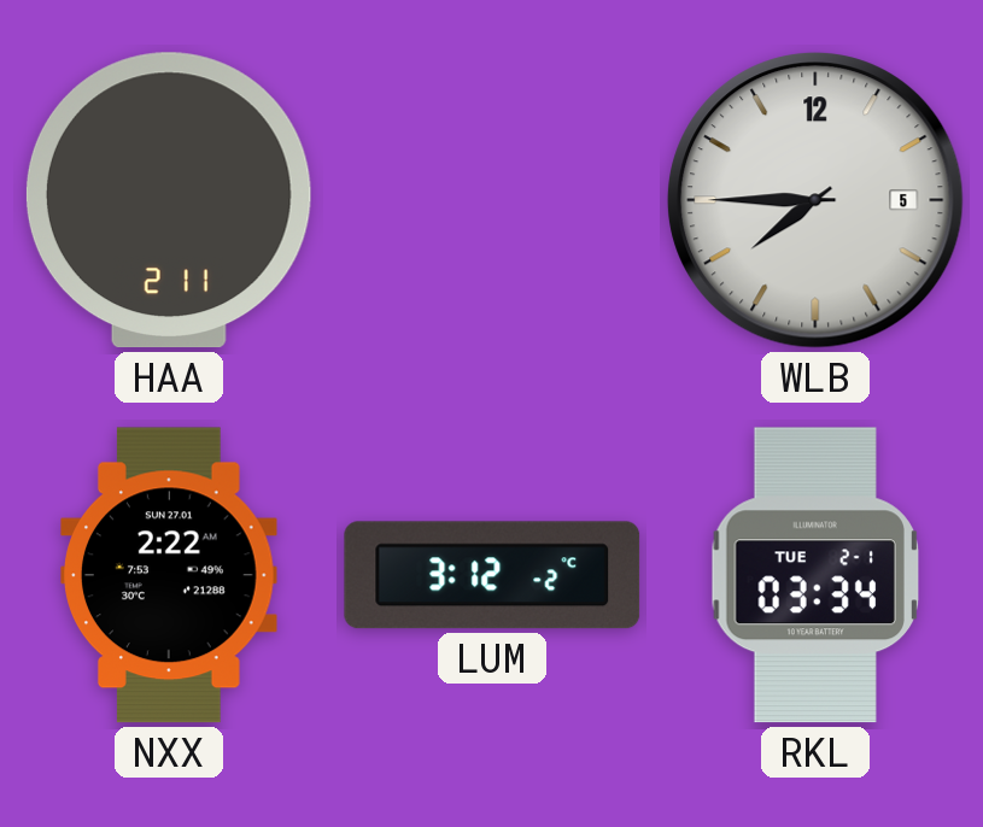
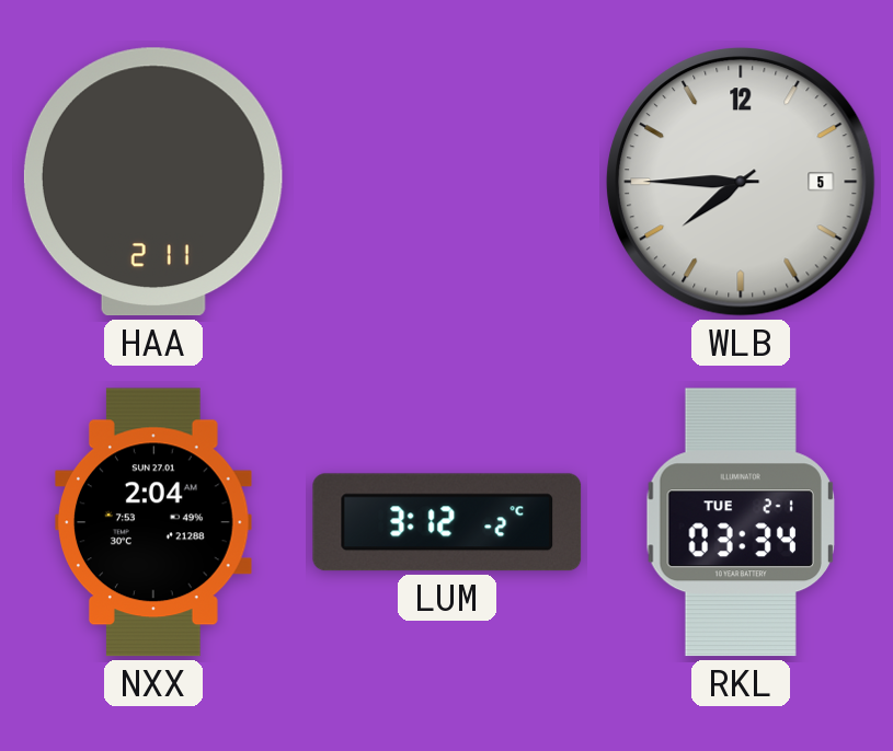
NXX: 2:22 -> 2:04 (154, 522)
